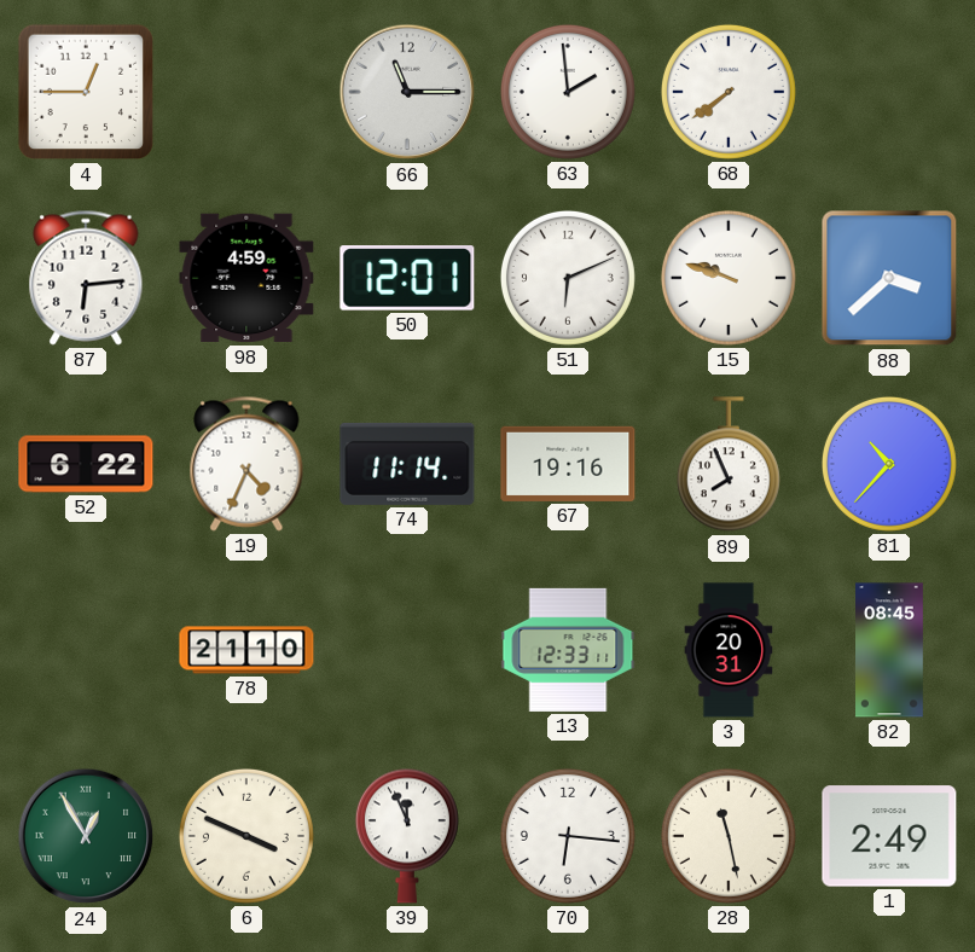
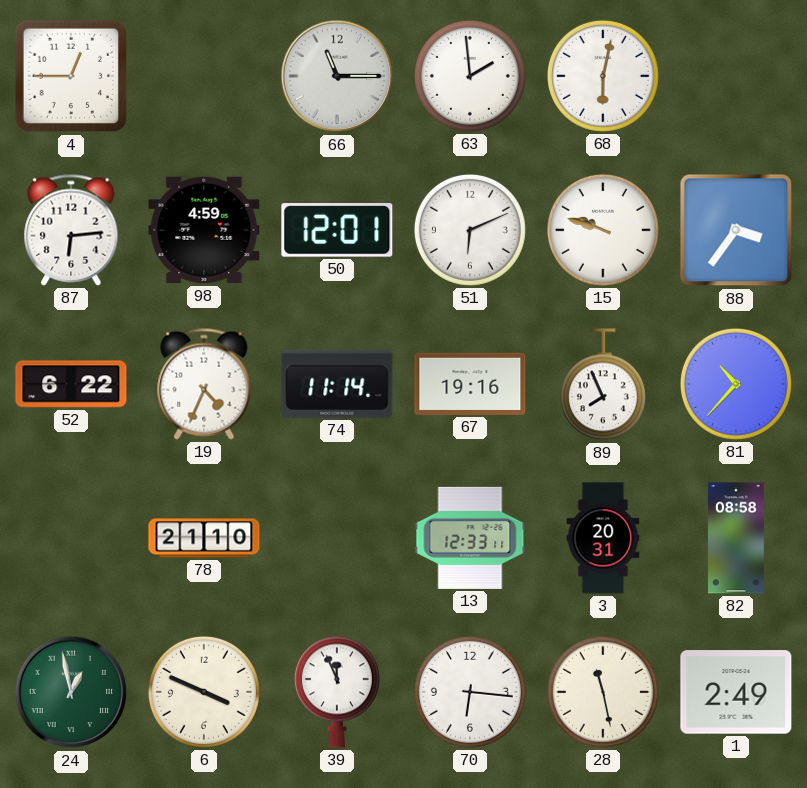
68: 7:39 -> 6:02 (603, 76)
88: 3:38 -> 3:36 (736, 230)
82: 08:45 -> 08:58 (736, 538)
24: 12:55 -> 12:58 (71, 692)
